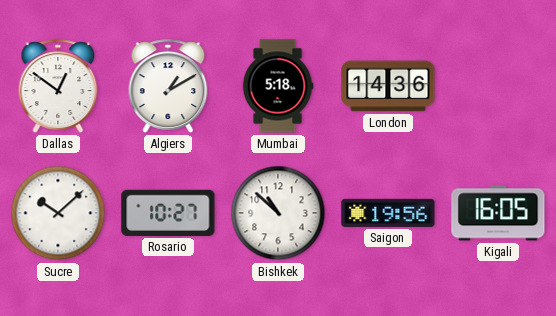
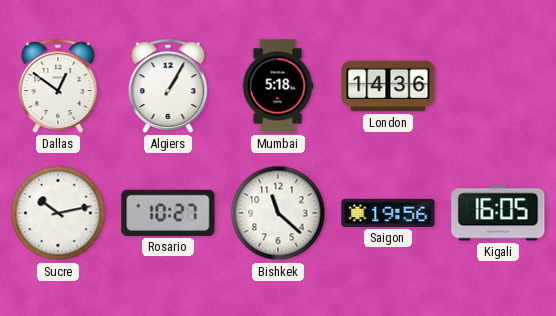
Algiers: 1:10 -> 1:05 (168, 86)
Sucre: 10:08 -> 10:13 (58, 213)
Bishkek: 10:52 -> 11:22 (278, 213)
